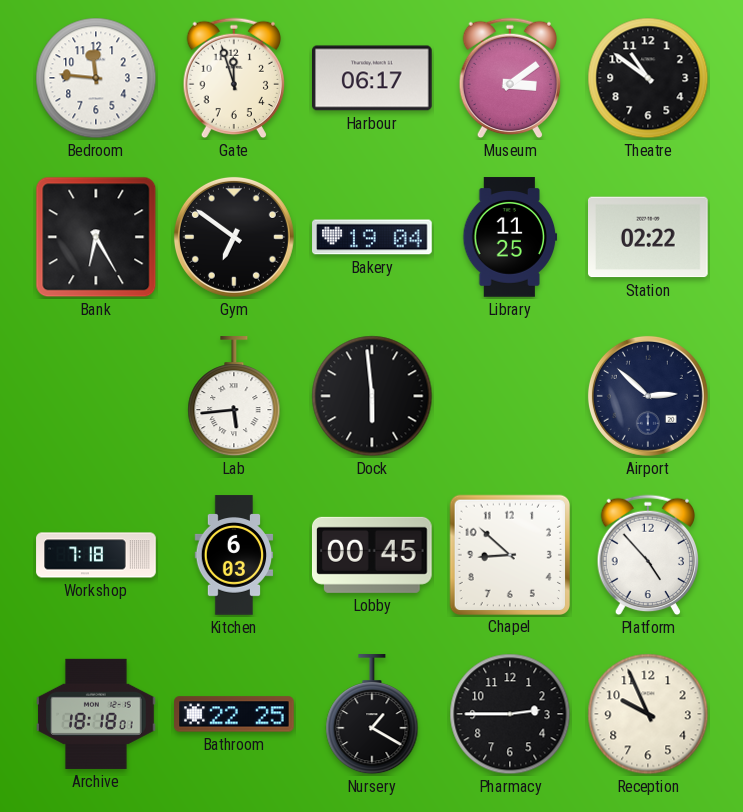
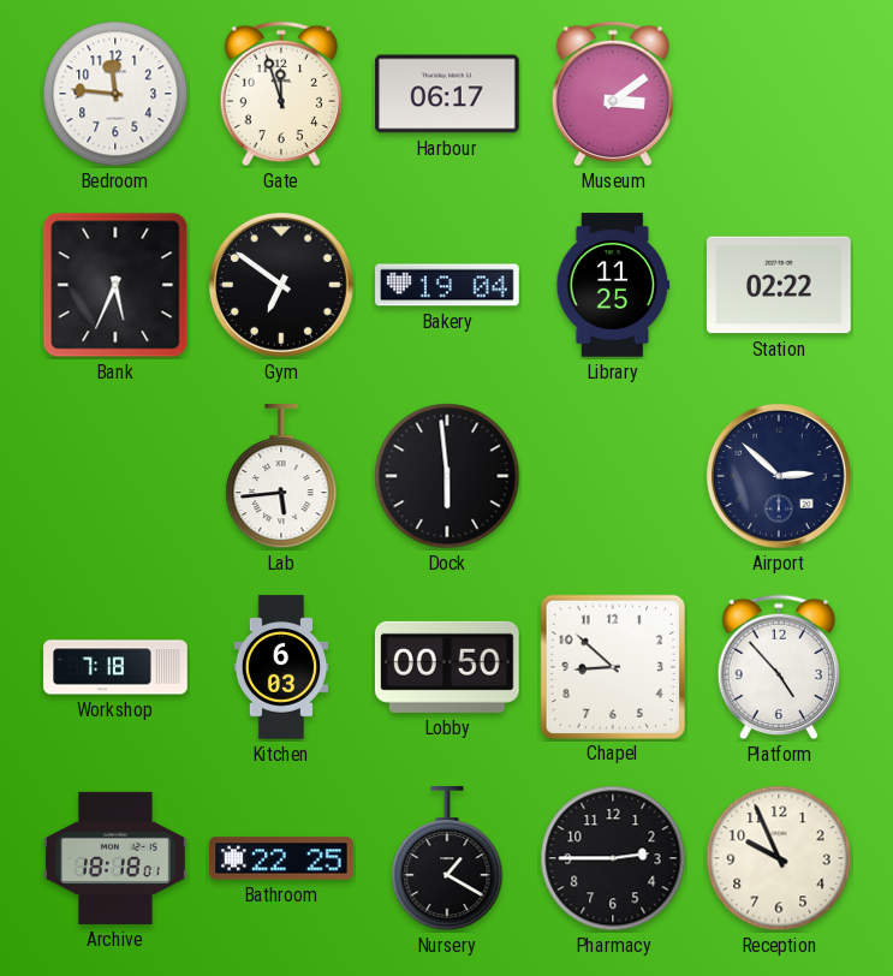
Theatre: 10:51 -> none (648, 78)
Bank: 6:25 -> 5:34 (115, 285)
Lobby: 00:45 -> 00:50 (447, 667)
